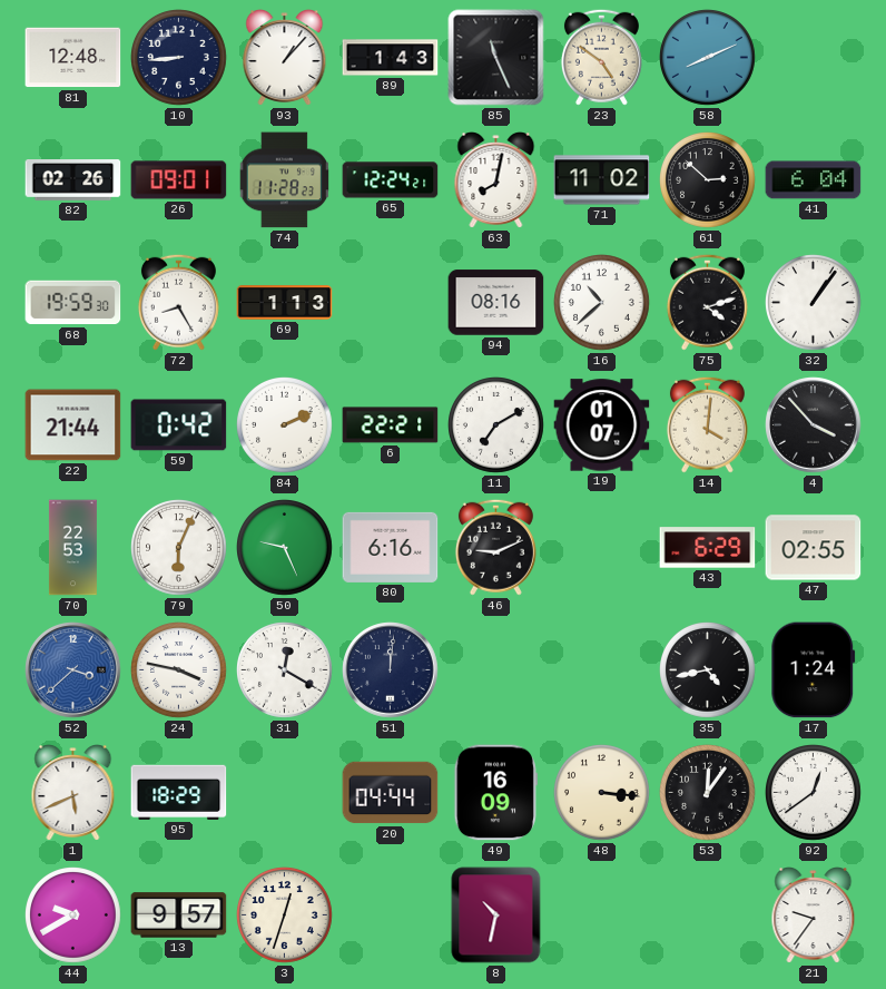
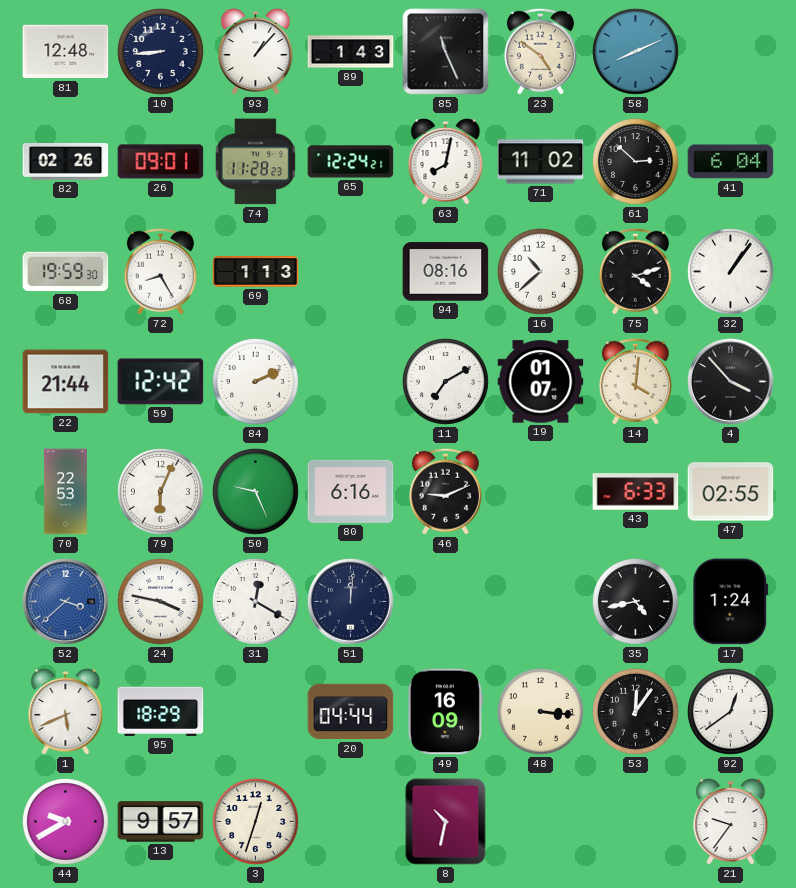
59: 0:42 -> 12:42 (161, 382)
6: 22:21 -> none (391, 425)
43: 6:29 -> 6:33 (636, 492)
